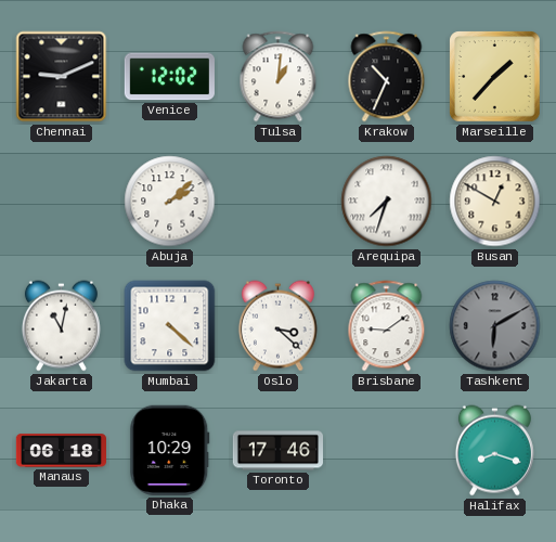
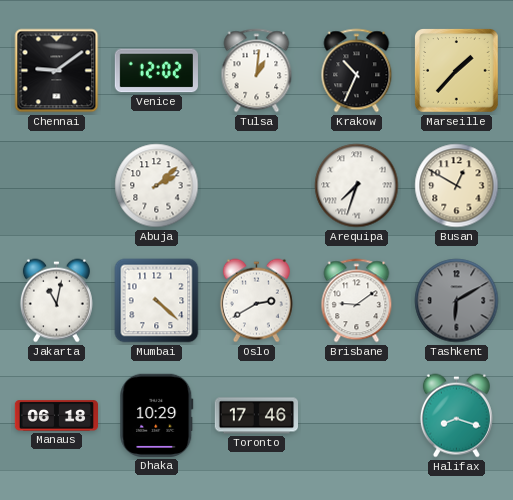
Chennai: 9:11 -> 9:09 (57, 71)
Oslo: 3:22 -> 2:40 (256, 301)
